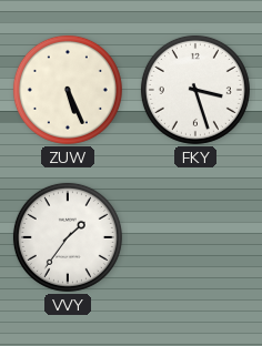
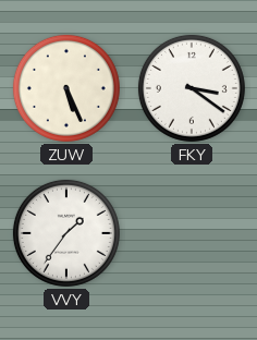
FKY: 3:27 -> 3:21 (192, 88)
